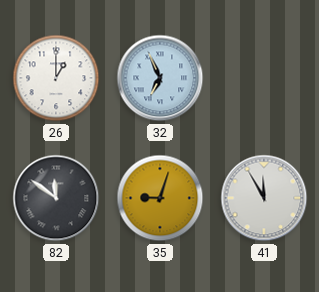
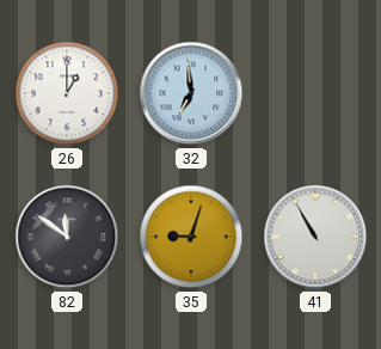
32: 6:56 -> 6:59 (191, 93)
41: 11:55 -> 10:55 (315, 237)
